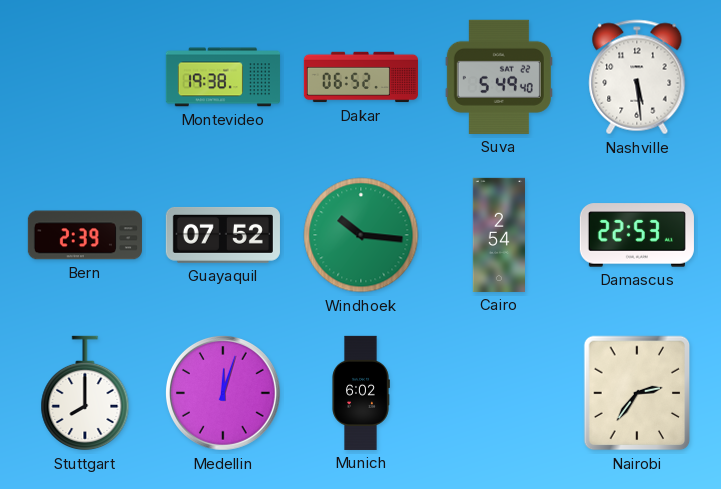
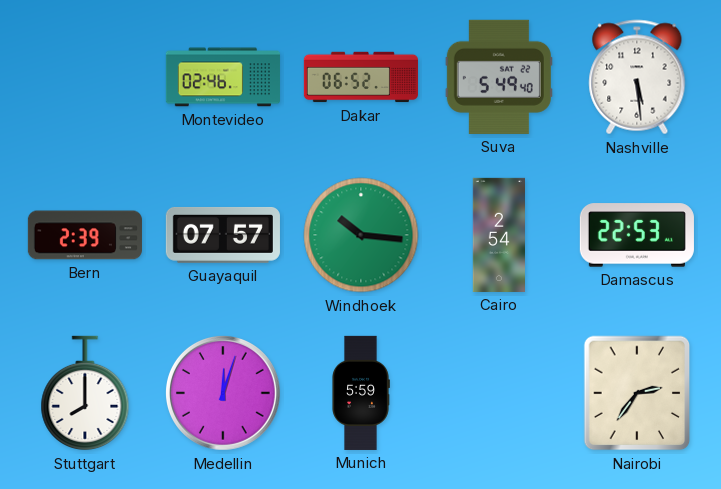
Montevideo: 19:38 -> 02:46 (223, 77)
Guayaquil: 07:52 -> 07:57 (223, 235)
Munich: 6:02 -> 5:59 (361, 393)
